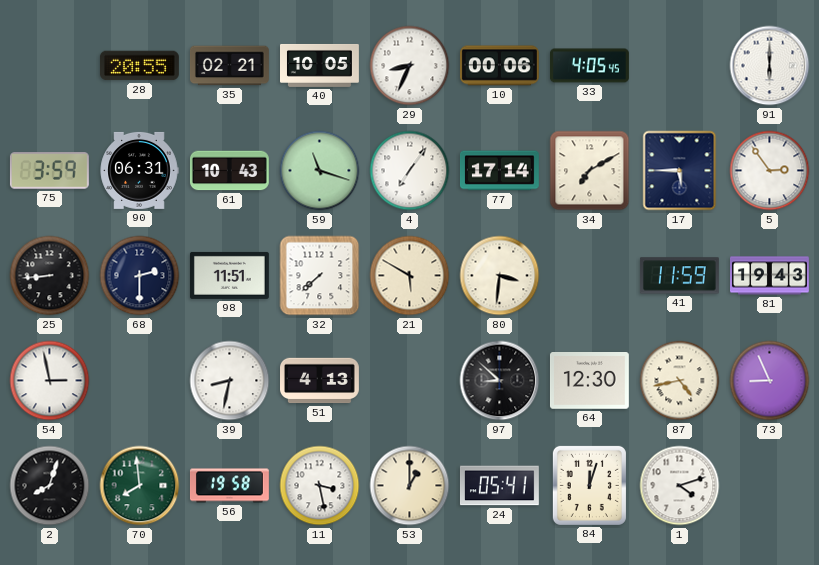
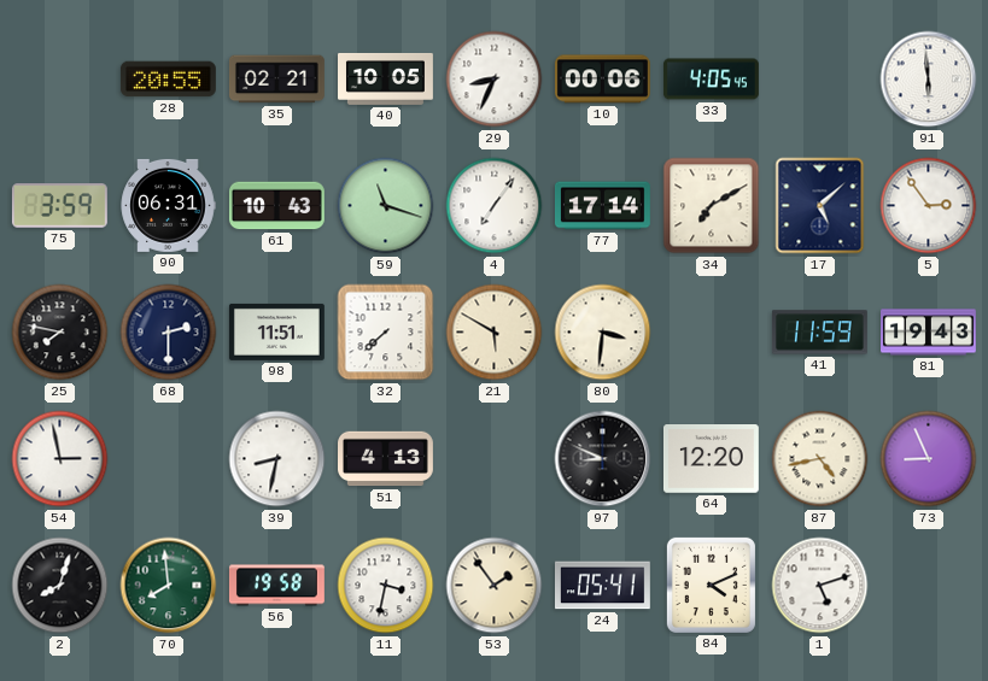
91: 6:00 -> 5:59 (929, 80)
17: 5:45 -> 5:08 (820, 206)
25: 8:44 -> 7:47 (60, 333)
97: 8:52 -> 8:49 (603, 459)
64: 12:30 -> 12:20 (711, 459)
11: 3:28 -> 3:32 (386, 586)
53: 1:00 -> 1:54 (495, 586)
84: 12:03 -> 4:11 (711, 585)
1: 4:12 -> 5:12 (820, 586)
